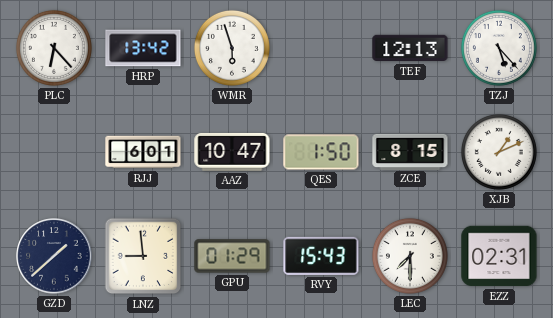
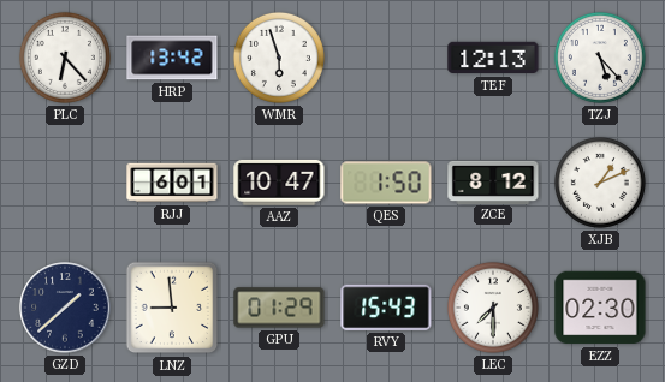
ZCE: 8:15 -> 8:12 (493, 181)
EZZ: 02:31 -> 02:30 (600, 308)
